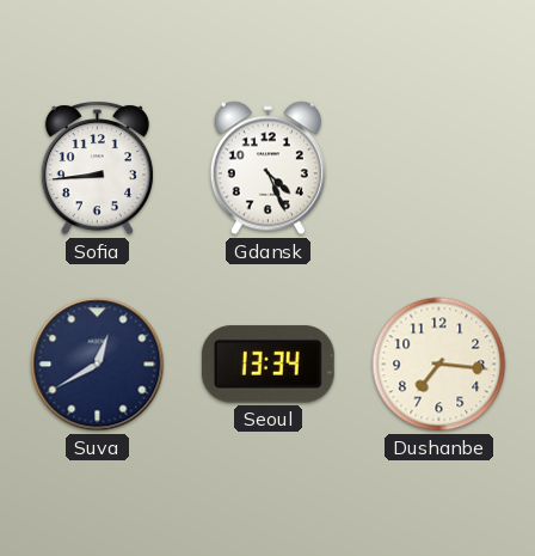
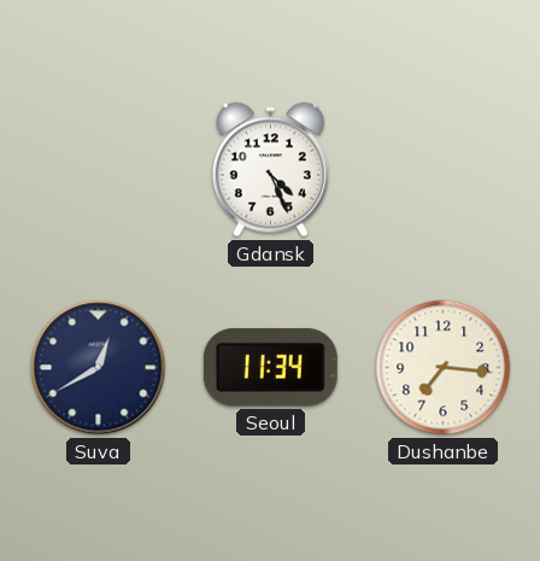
Sofia: 8:44 -> none (97, 169)
Seoul: 13:34 -> 11:34 (270, 368)
